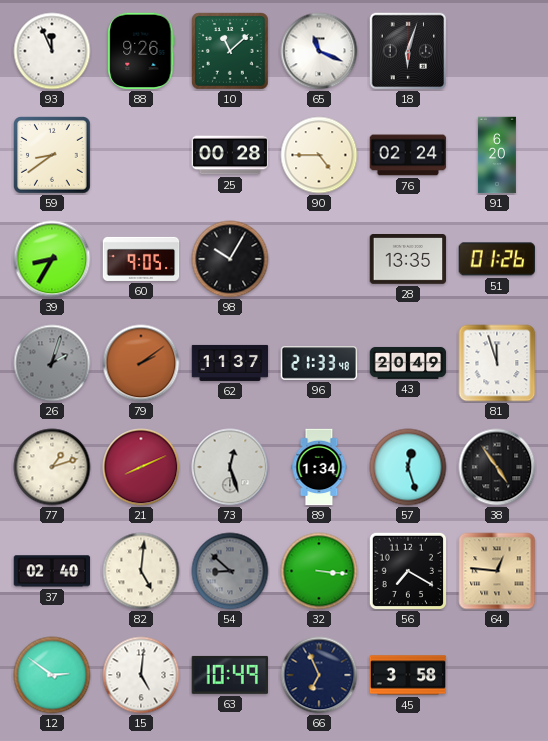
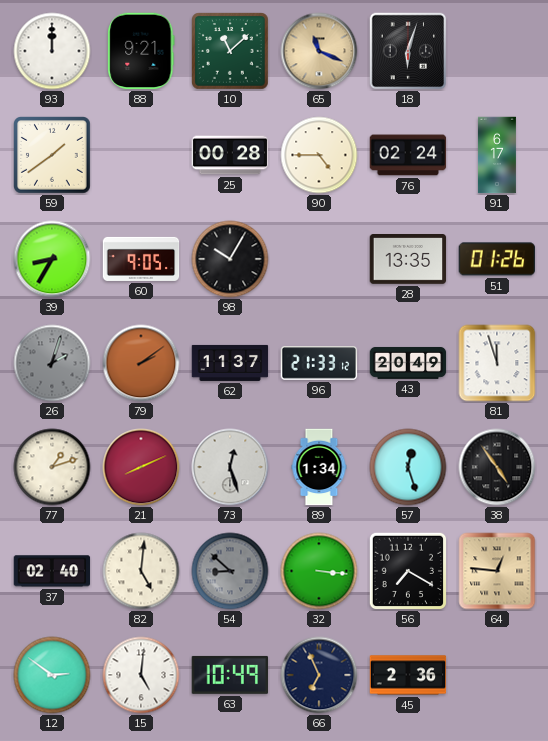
93: 11:56 -> 12:00 (52, 51)
88: 9:26 -> 9:21 (141, 51)
65 dial: white -> champagne (319, 51)
59: 8:39 -> 1:39 (53, 156)
91: 6:20 -> 6:17 (497, 155)
96: 21:33:48 -> 21:33:12 (319, 363)
45: 3:58 -> 2:36 (408, 675)
